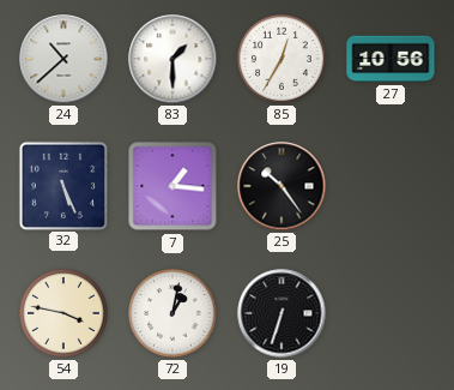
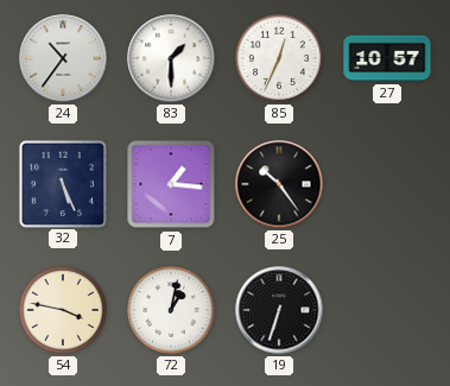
24: 10:38 -> 10:36 (63, 58)
85: 12:35 -> 12:34 (280, 59)
27: 10:56 -> 10:57 (387, 58)
